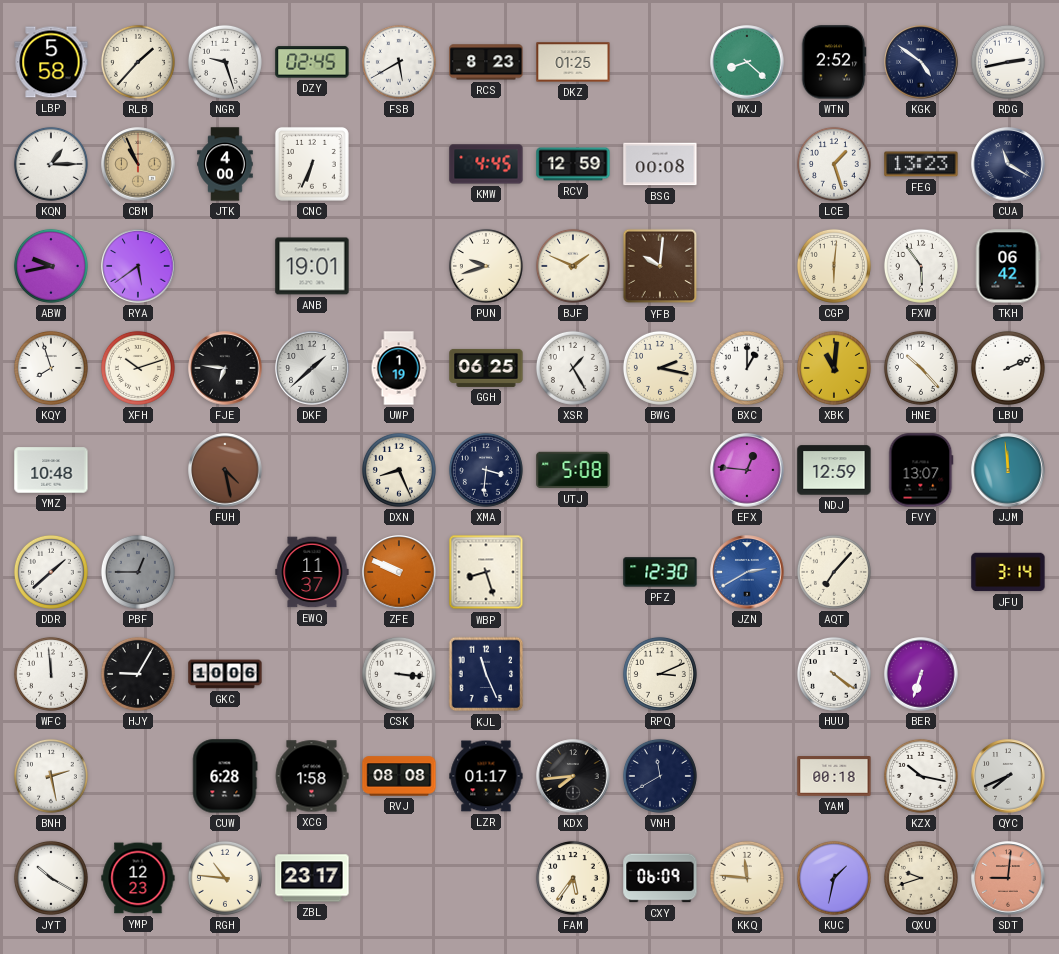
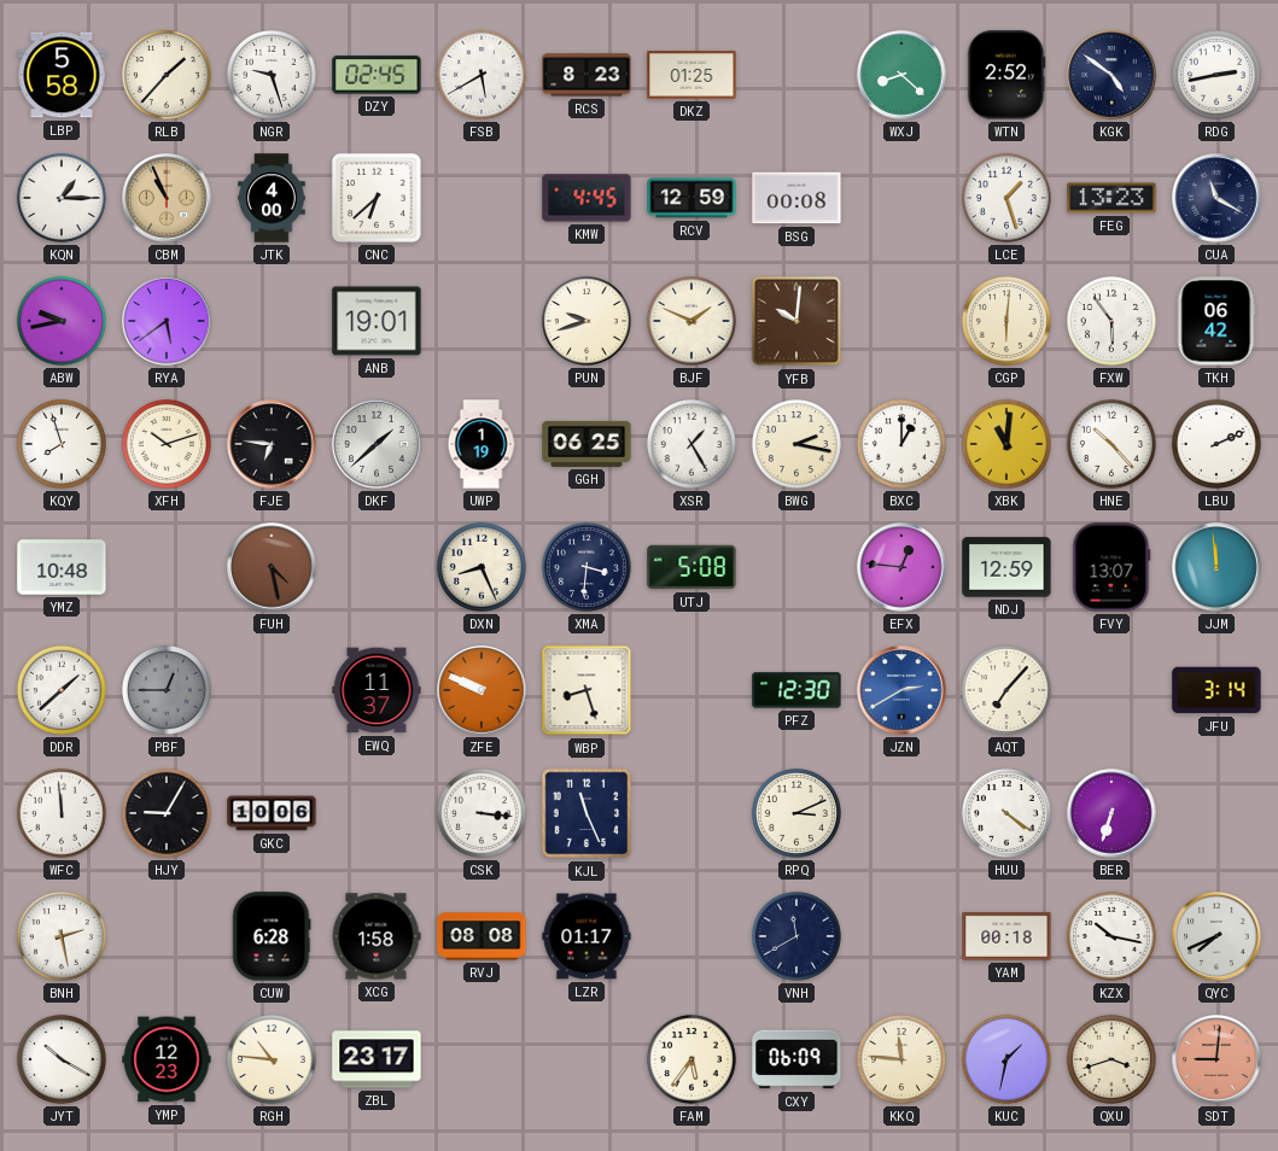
CNC: 6:34 -> 6:38 (377, 198)
KDX: 7:44 -> none (573, 776)
QXU: 9:42 -> 3:42 (1111, 1059)
